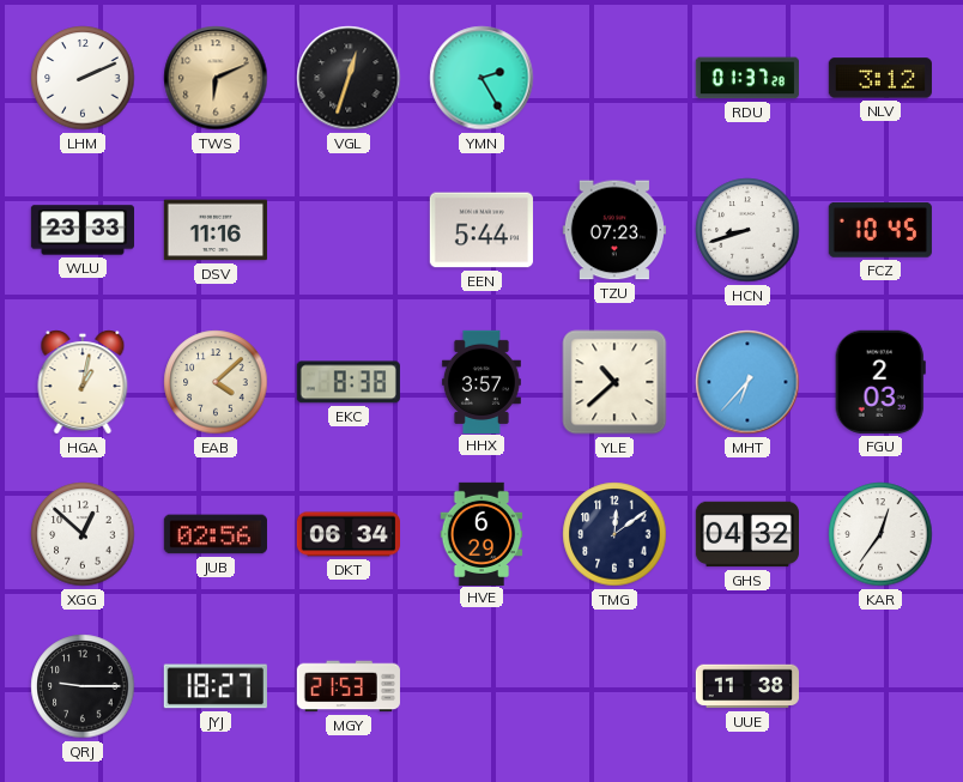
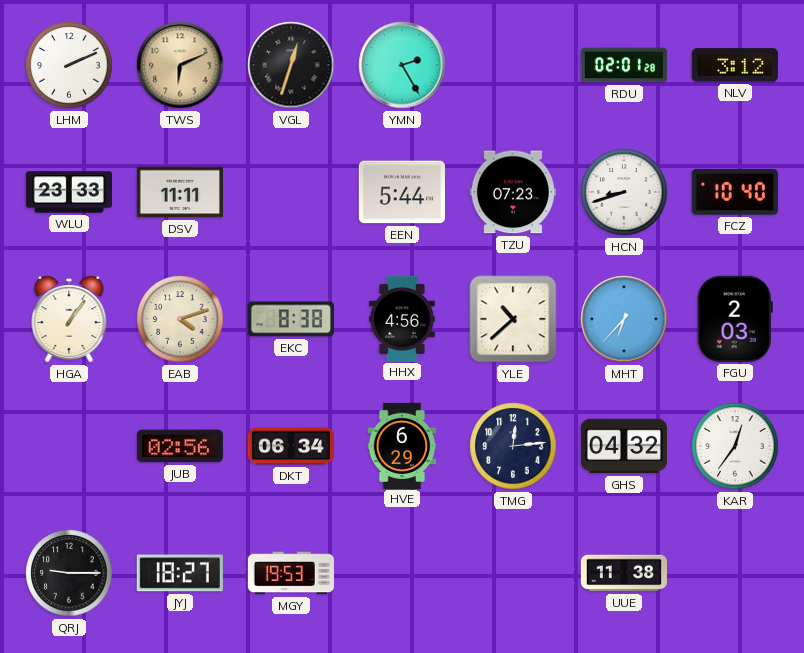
RDU: 01:37 -> 02:01 (623, 65)
DSV: 11:16 -> 11:11 (180, 192)
FCZ: 10:45 -> 10:40 (735, 192)
HGA: 1:02 -> 1:06 (69, 319)
EAB: 4:08 -> 4:12 (180, 319)
HHX: 3:57 -> 4:56 (402, 318)
XGG: 12:52 -> none (83, 534)
TMG: 12:09 -> 12:14 (513, 446)
MGY: 21:53 -> 19:53 (291, 573)
